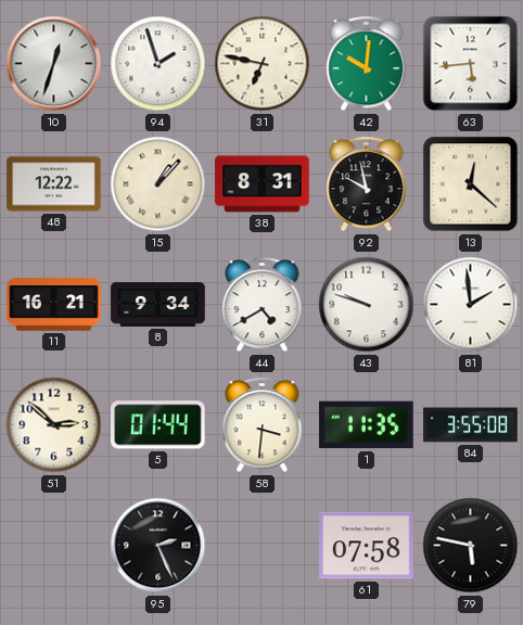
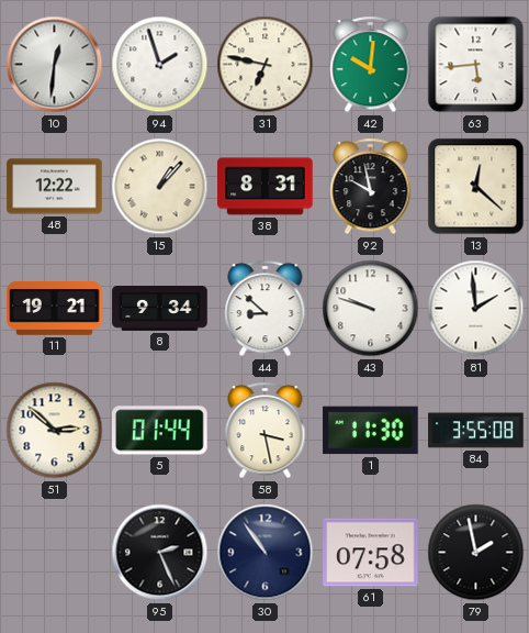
10: 12:33 -> 12:31 (55, 65)
11: 16:21 -> 19:21 (55, 309)
44: 4:40 -> 8:52 (266, 309)
58: 3:31 -> 3:28 (266, 431)
1: 11:35 -> 11:30 (371, 431)
30: none -> 10:54 (266, 553)
79: 5:47 -> 1:58 (476, 553)
